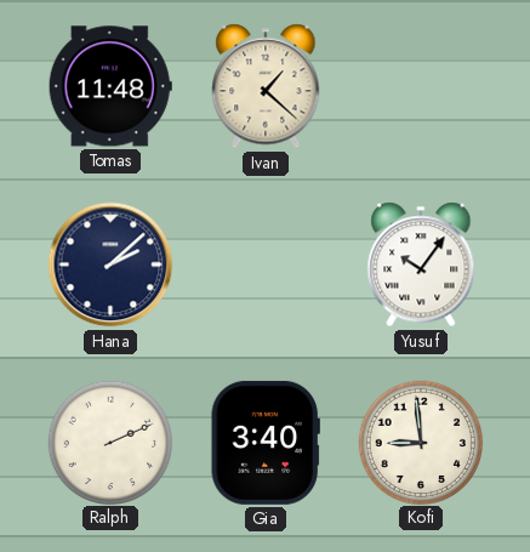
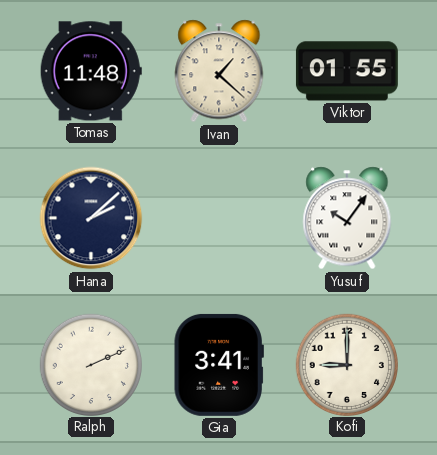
Viktor: none -> 01:55 (347, 71)
Gia: 3:40 -> 3:41 (219, 365)
Kofi: 8:59 -> 9:00 (346, 364)
